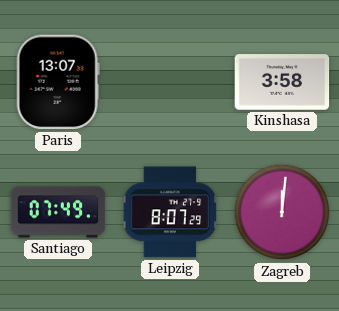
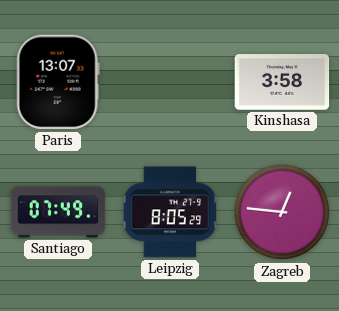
Leipzig: 8:07 -> 8:05 (170, 212)
Zagreb: 12:01 -> 12:46 (282, 212)
